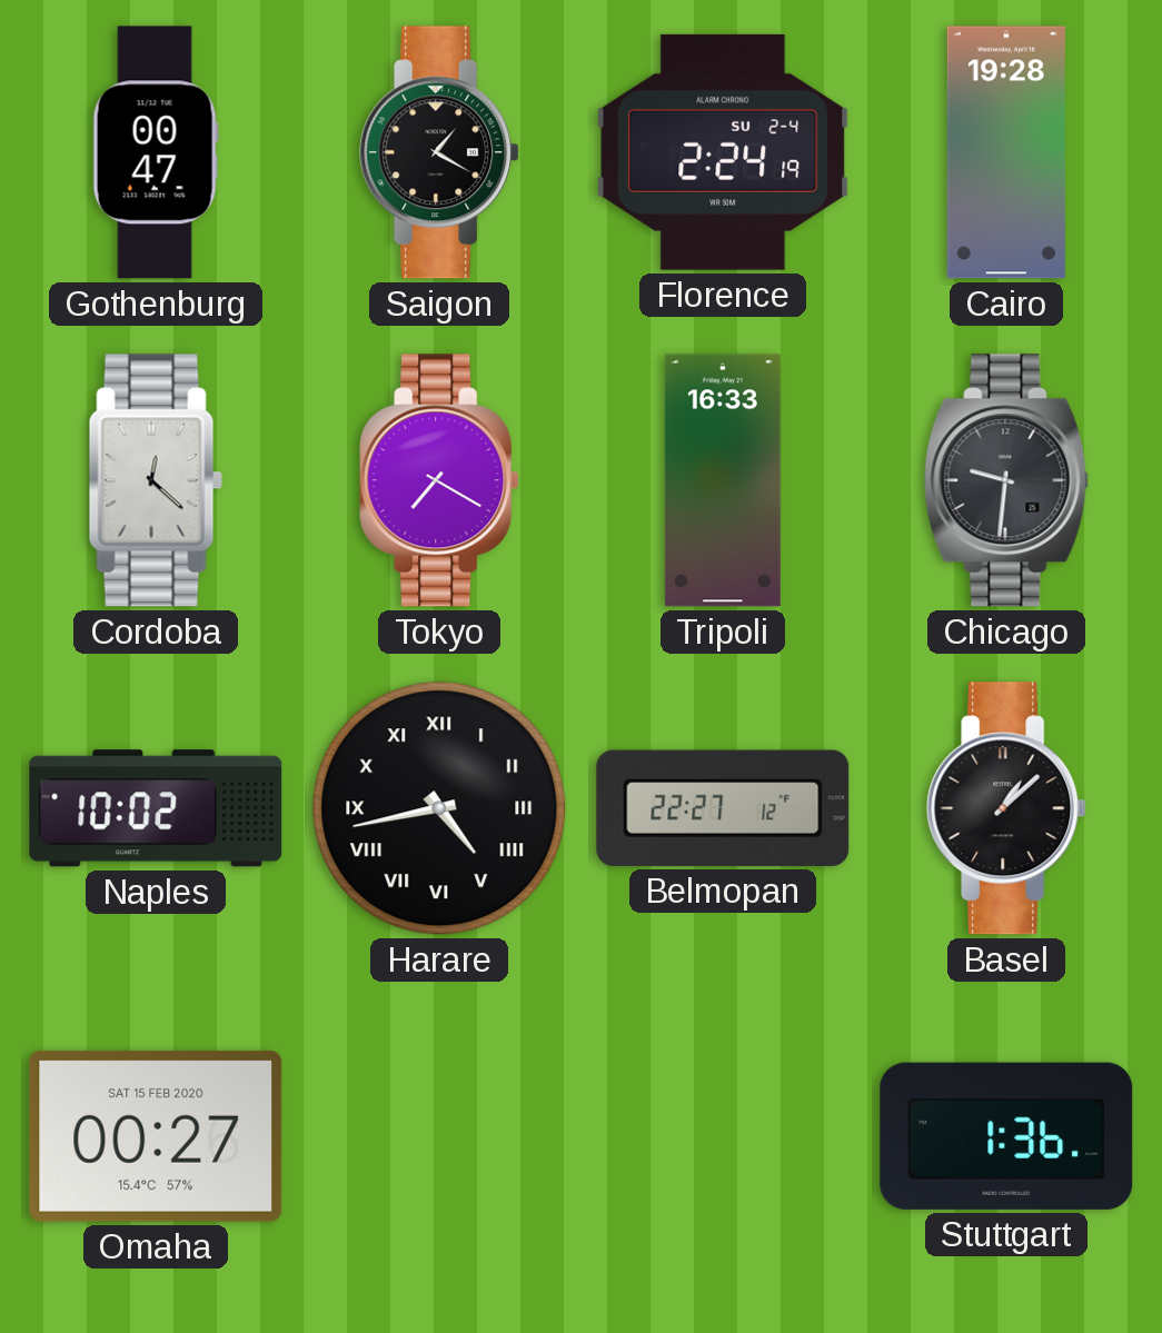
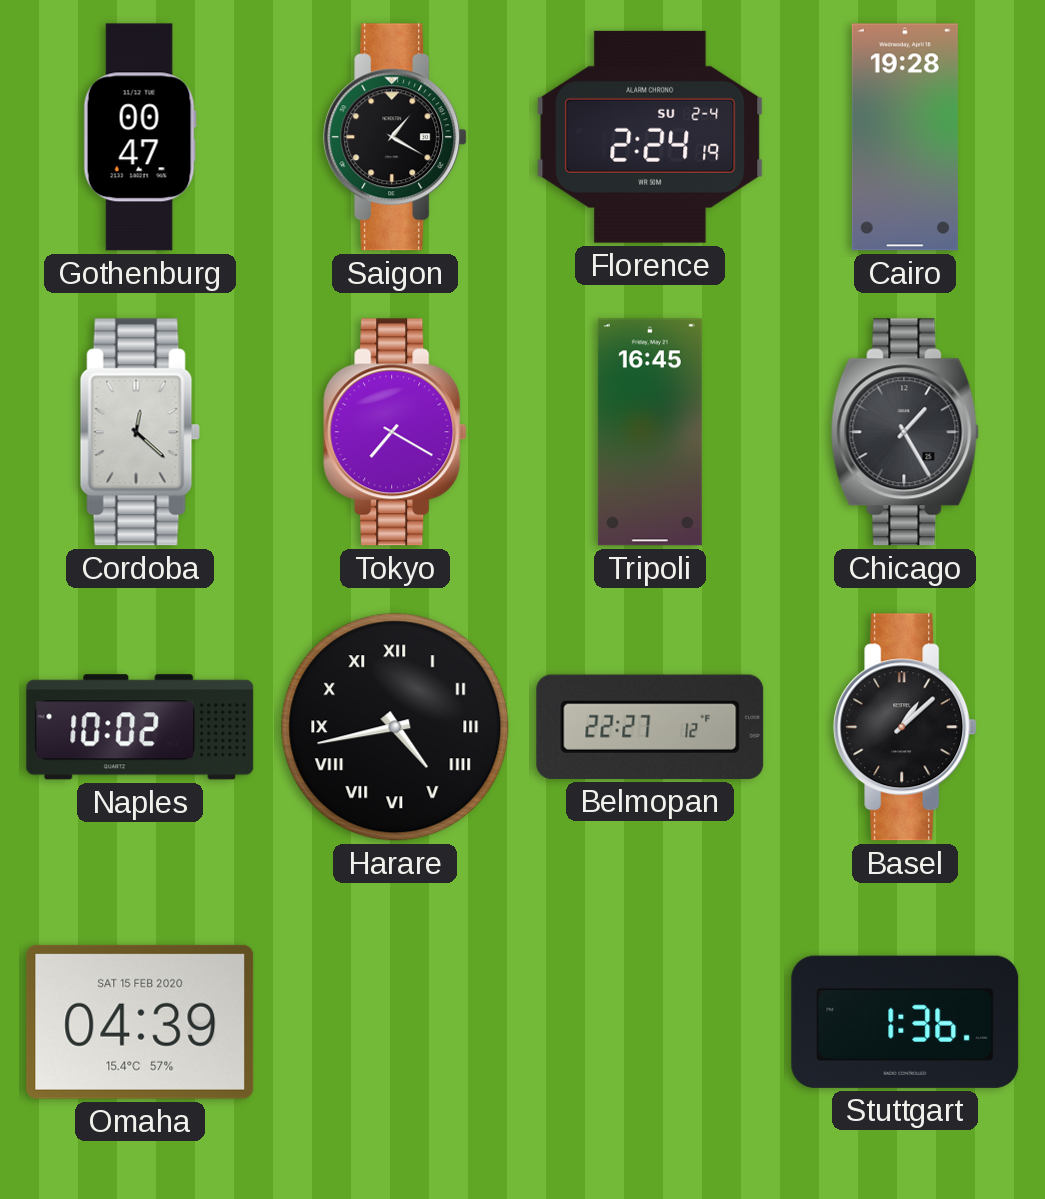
Tripoli: 16:33 -> 16:45 (650, 432)
Chicago: 9:31 -> 1:25 (905, 432)
Omaha: 00:27 -> 04:39 (140, 1022)
